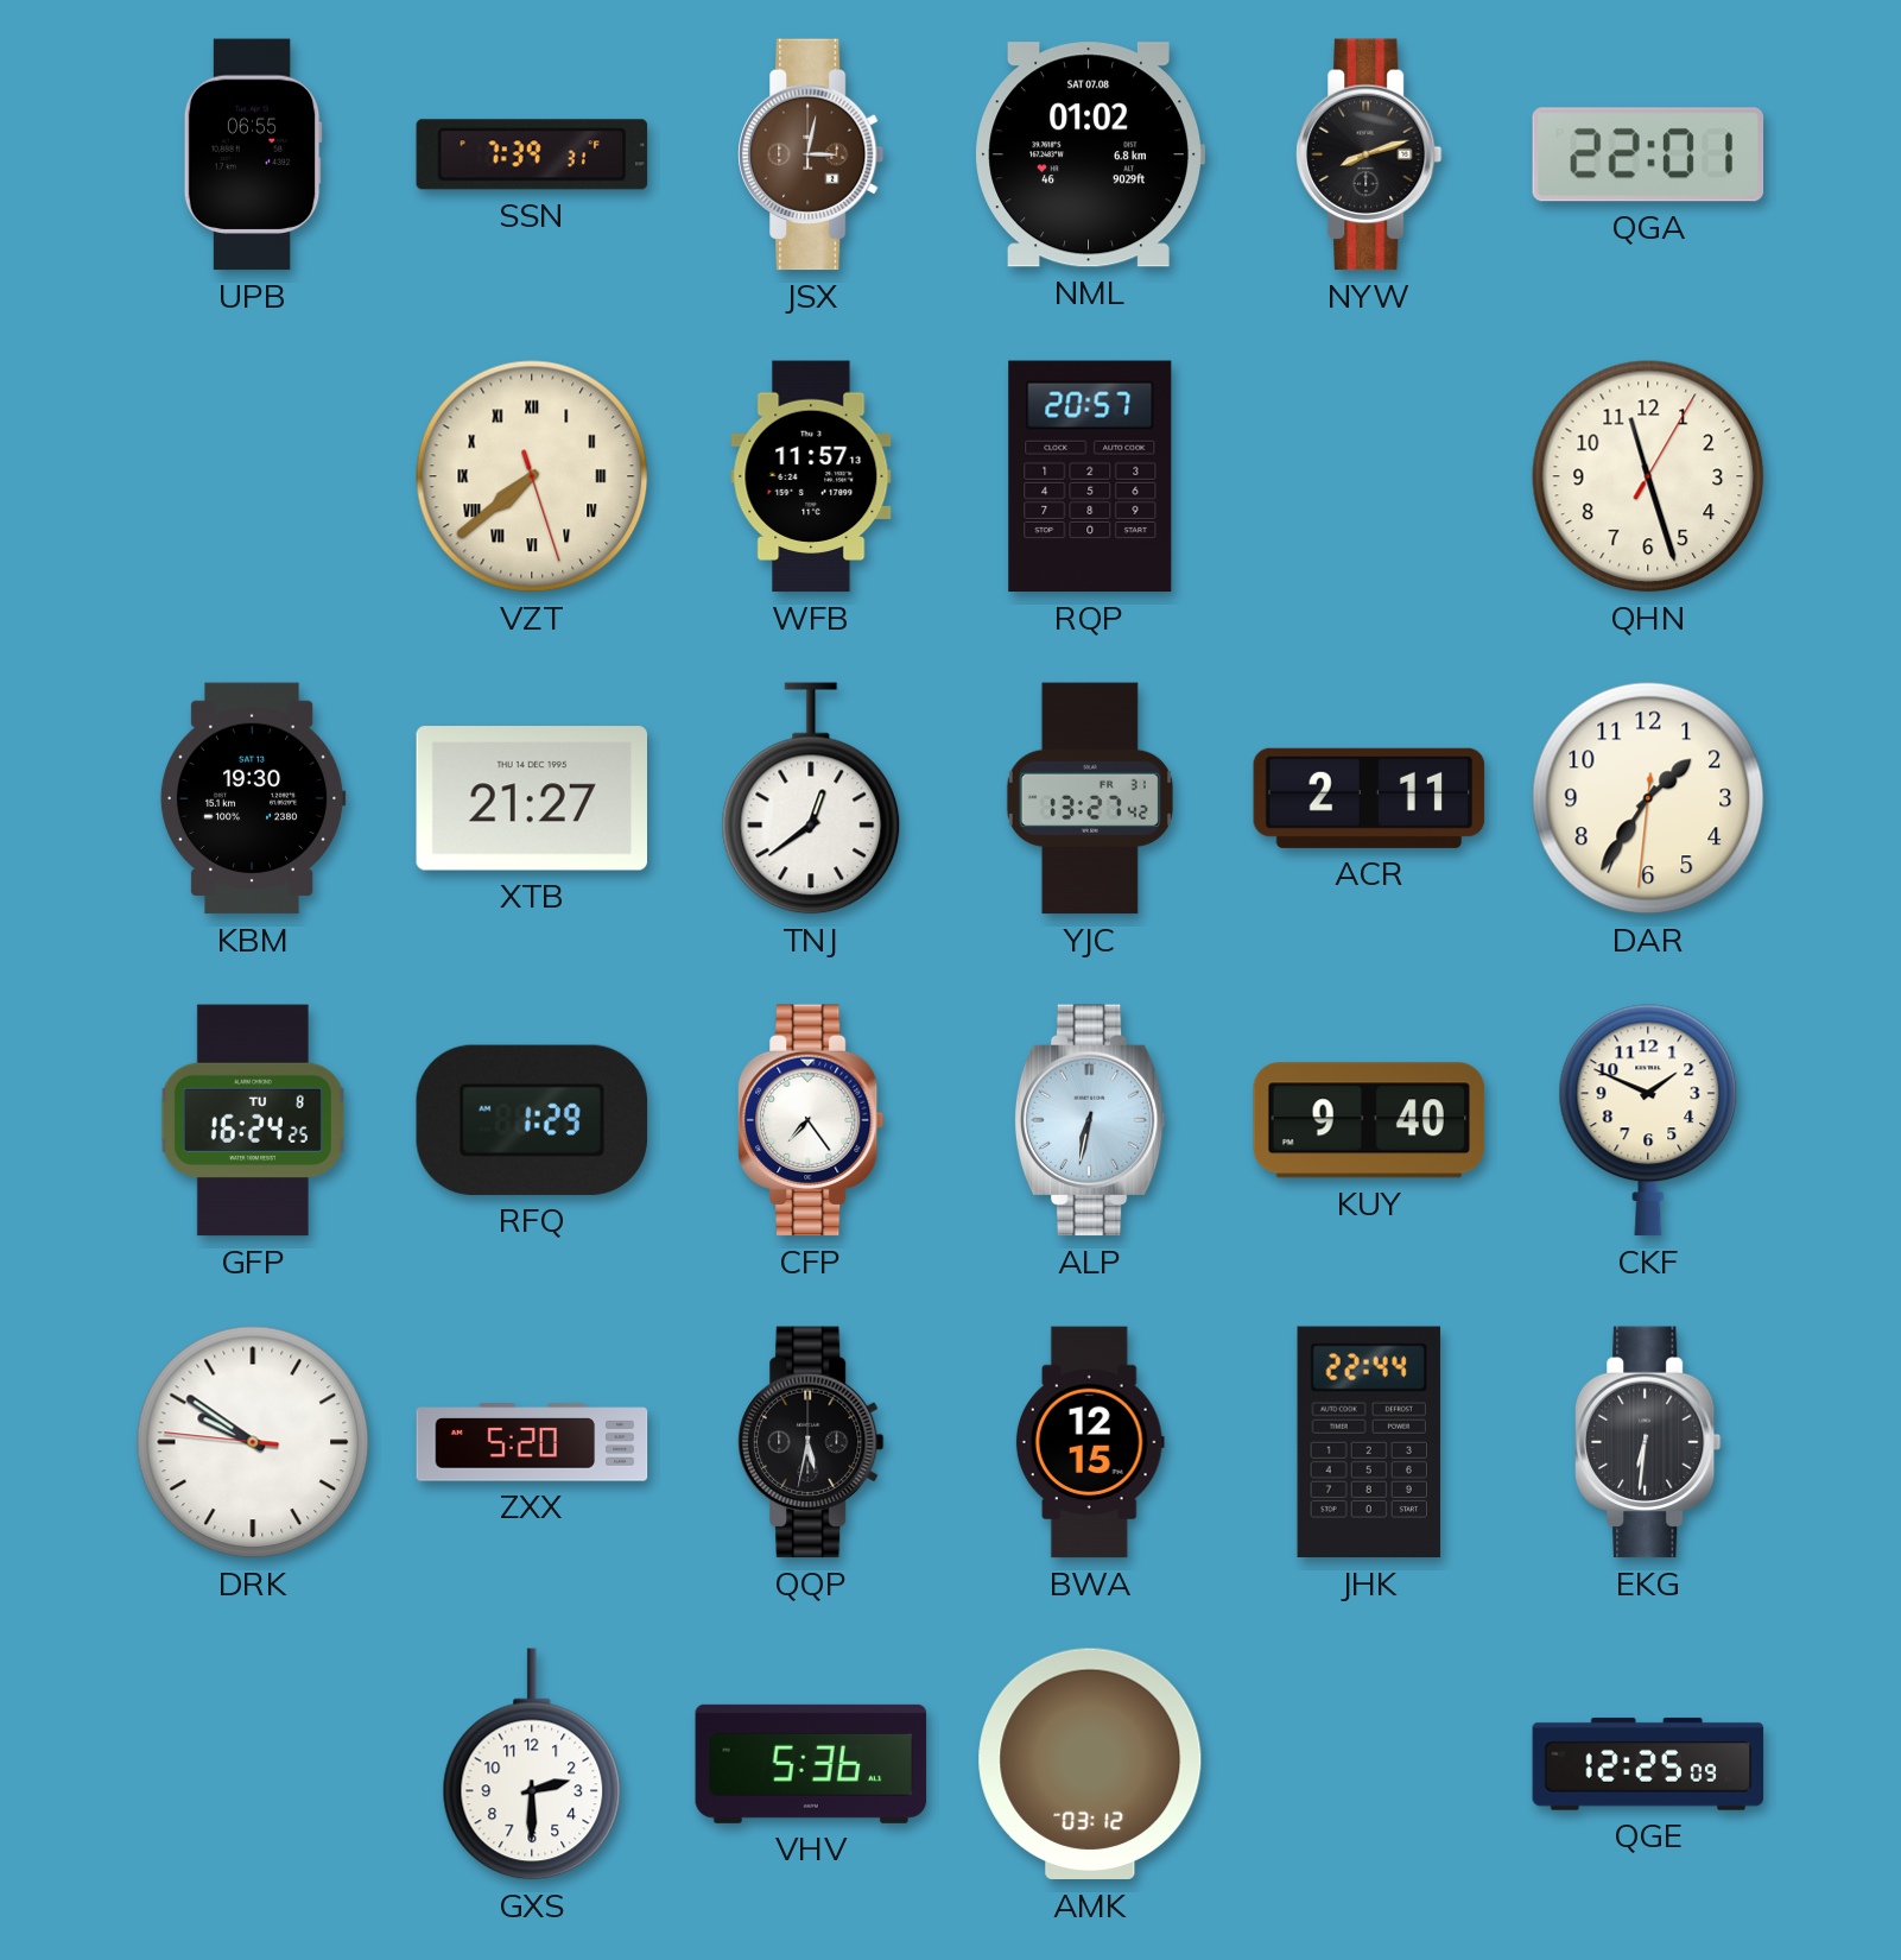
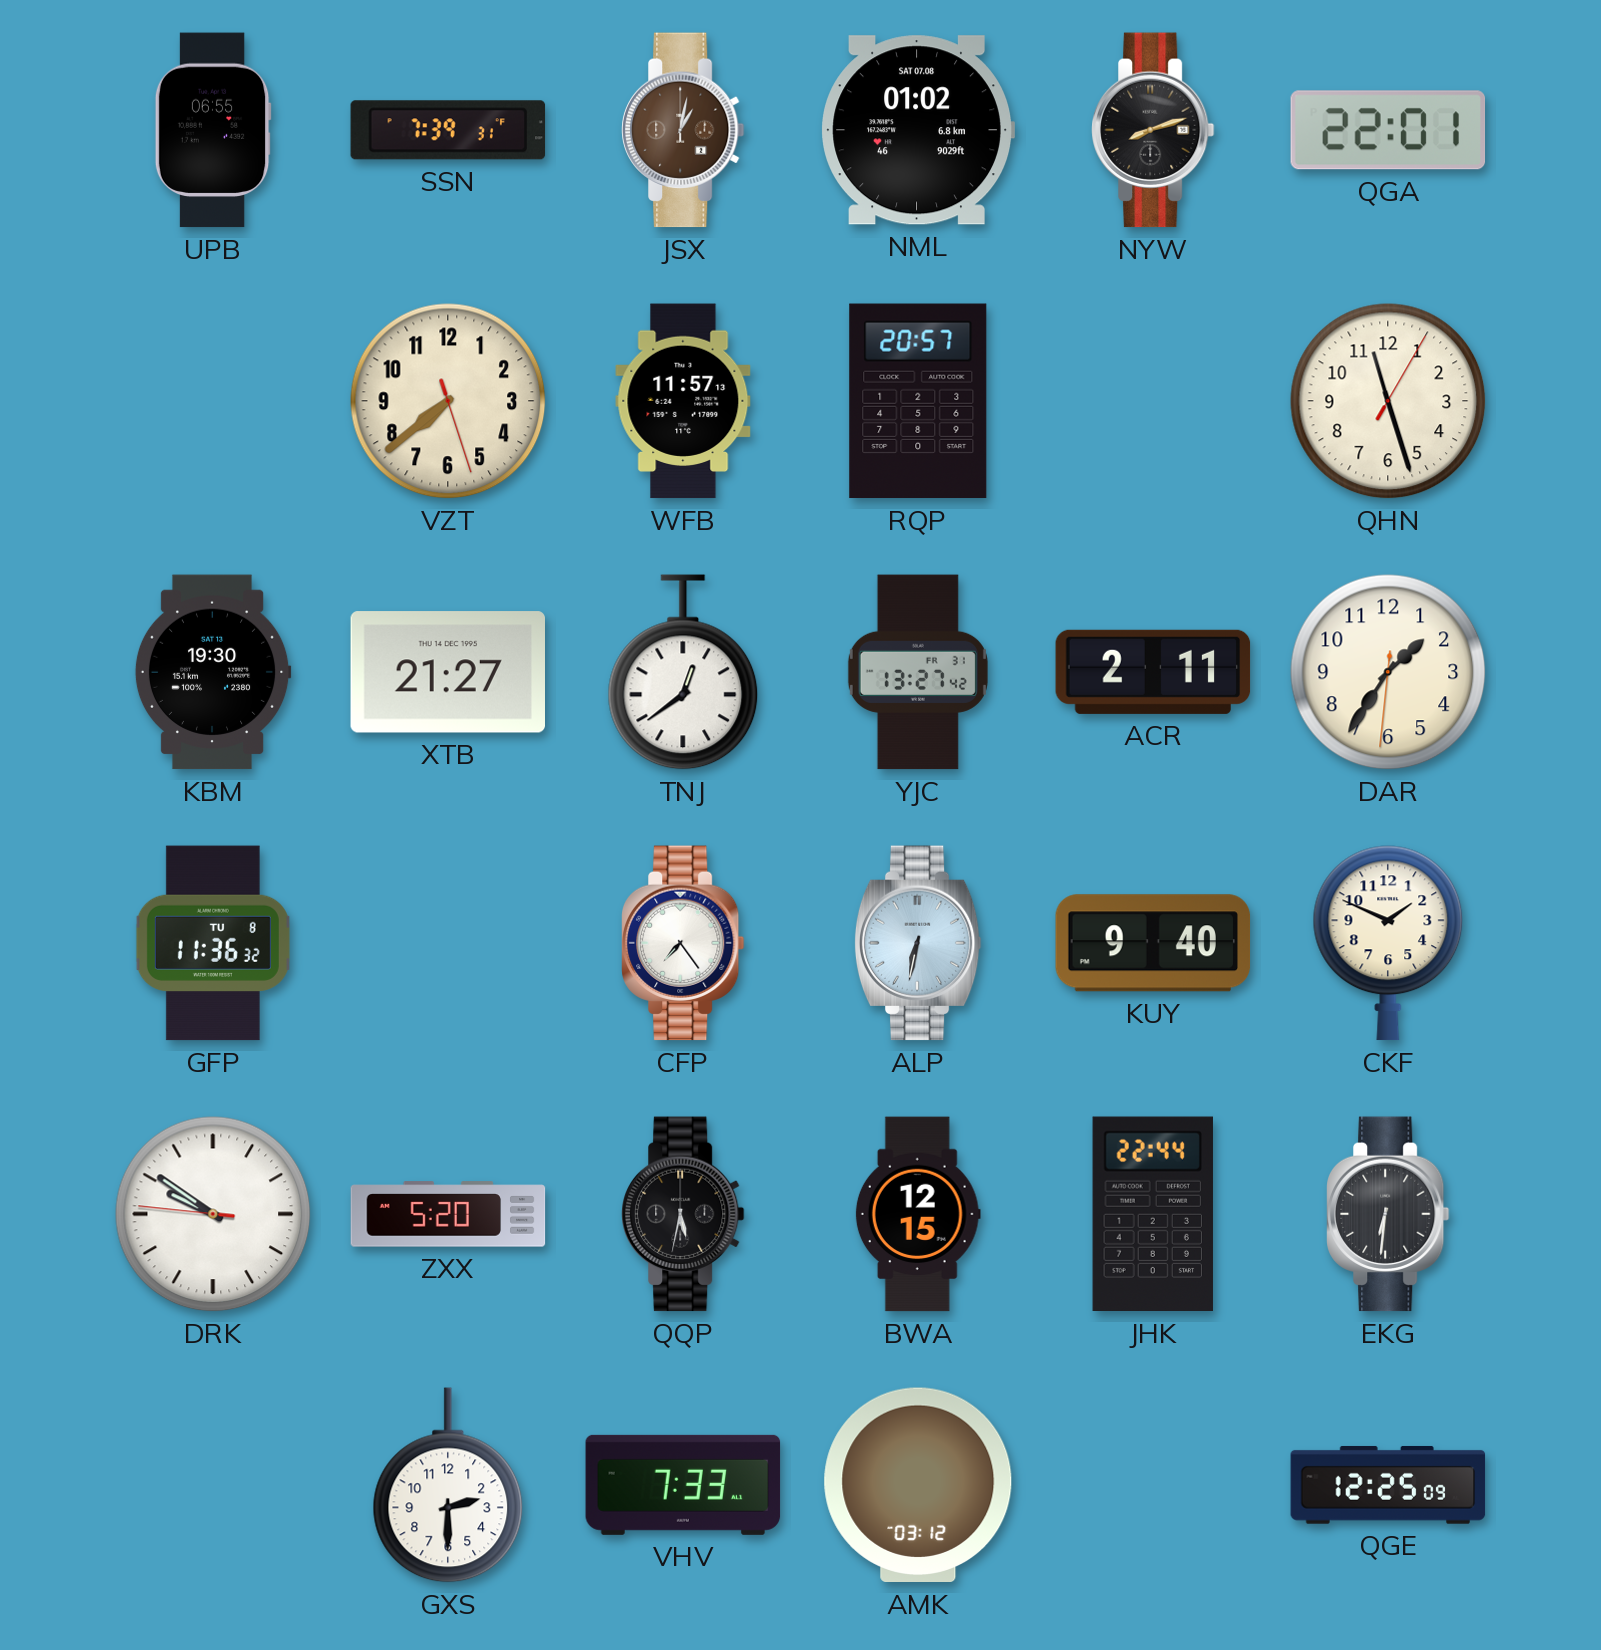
JSX: 3:02 -> 1:02 (684, 130)
VZT numerals: Roman -> Arabic (448, 401)
GFP: 16:24 -> 11:36 (213, 943)
RFQ: 1:29 -> none (532, 1120)
VHV: 5:36 -> 7:33 (683, 1485)
